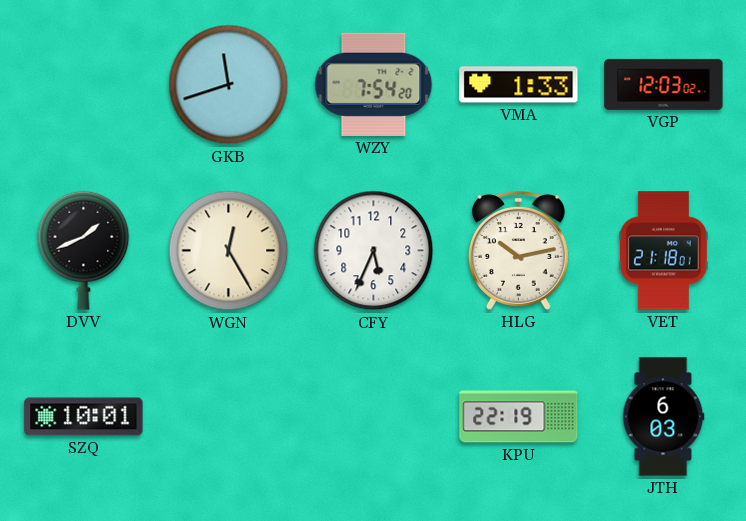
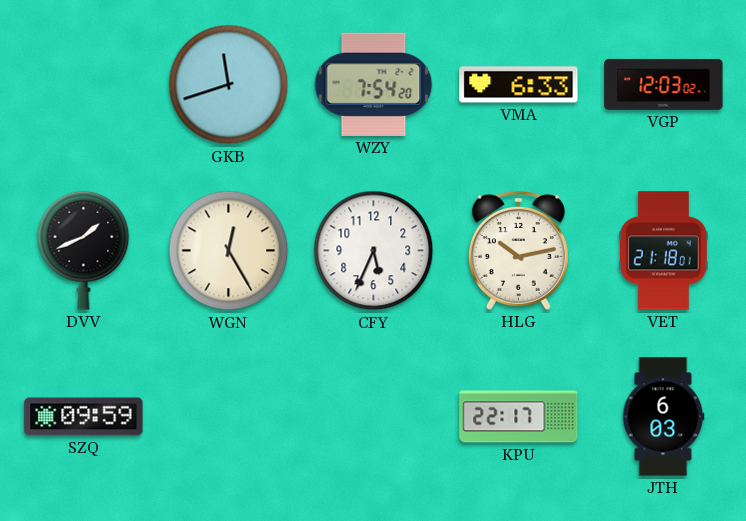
VMA: 1:33 -> 6:33 (519, 85)
SZQ: 10:01 -> 09:59 (84, 417)
KPU: 22:19 -> 22:17 (519, 417)
